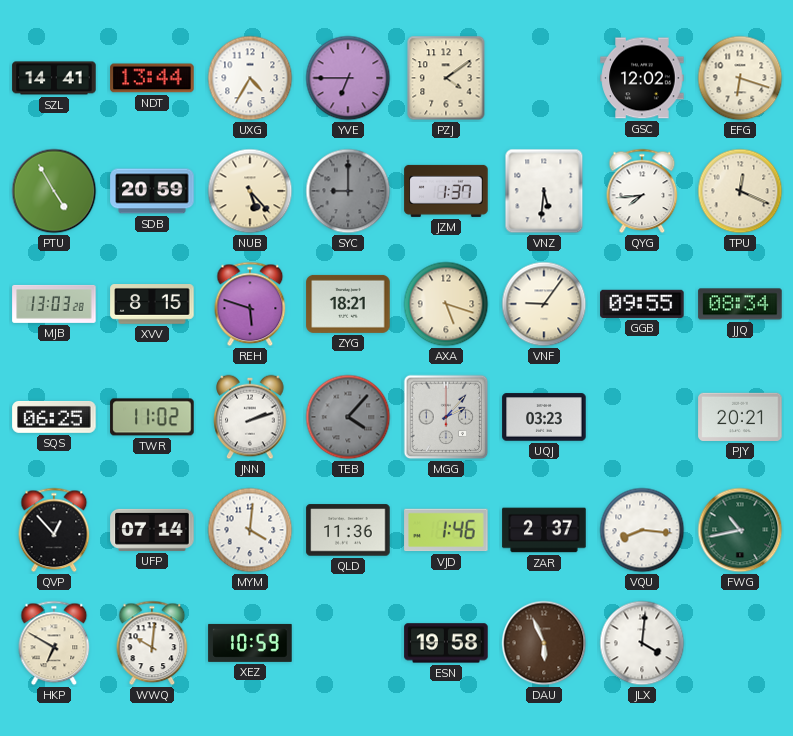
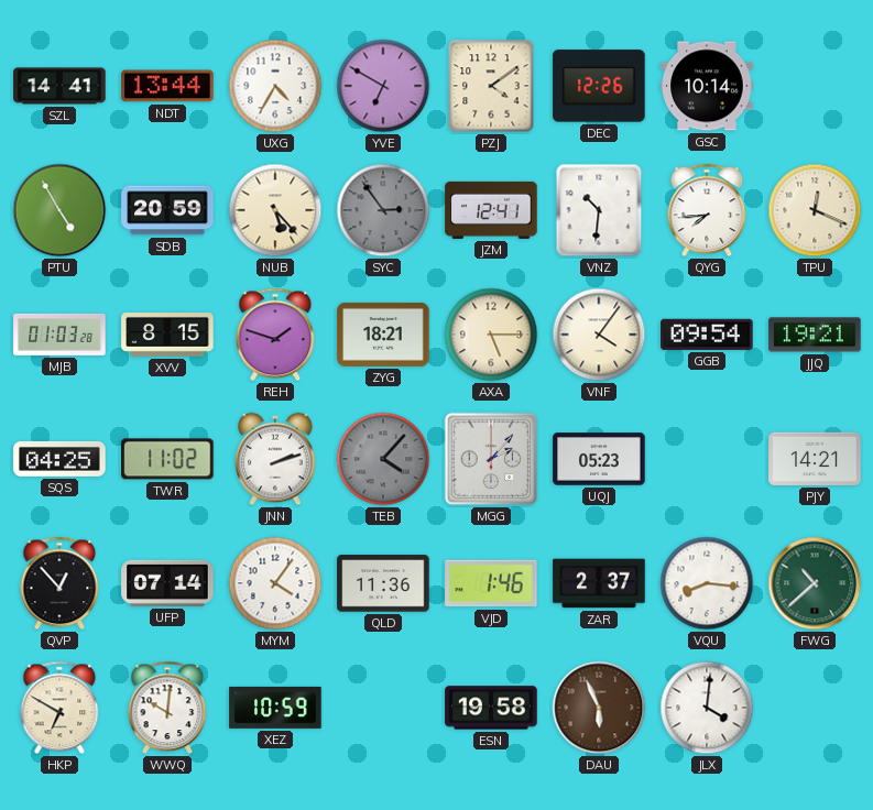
YVE: 6:45 -> 6:50 (383, 86)
DEC: none -> 12:26 (599, 86)
GSC: 12:02 -> 10:14 (707, 86)
EFG: 6:18 -> none (740, 78)
SYC: 9:00 -> 2:54 (383, 210)
JZM: 1:37 -> 12:41 (491, 210)
VNZ: 5:31 -> 10:31 (599, 210)
MJB: 13:03 -> 01:03 (59, 335)
REH: 5:48 -> 1:48 (275, 335)
AXA: 5:18 -> 5:15 (491, 335)
VNF: 9:06 -> 4:06 (599, 335)
GGB: 09:55 -> 09:54 (707, 335)
JJQ: 08:34 -> 19:21 (815, 335)
SQS: 06:25 -> 04:25 (59, 459)
UQJ: 03:23 -> 05:23 (599, 459)
PJY: 20:21 -> 14:21 (815, 459)
MYM: 4:01 -> 4:06 (275, 583)
FWG: 10:43 -> 10:38 (815, 583)
